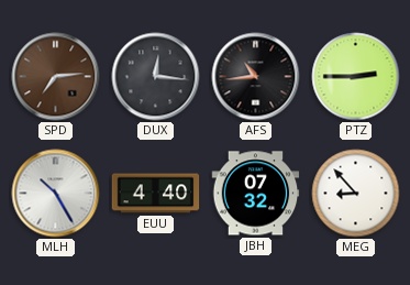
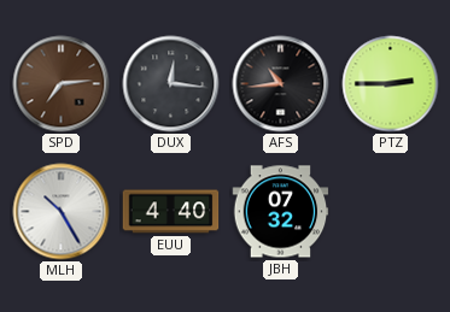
MEG: 8:53 -> none (356, 194)
